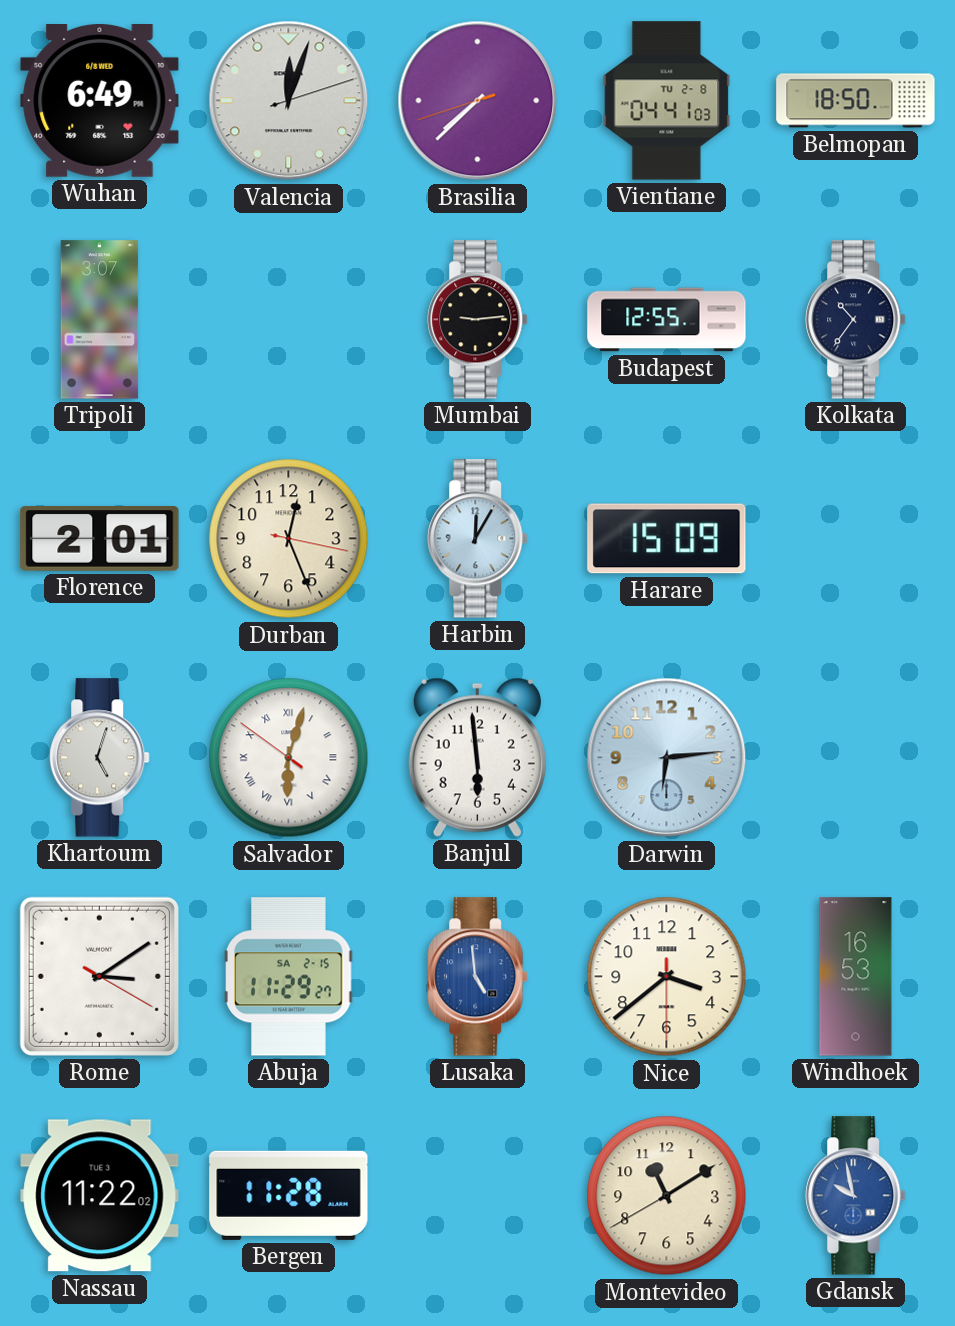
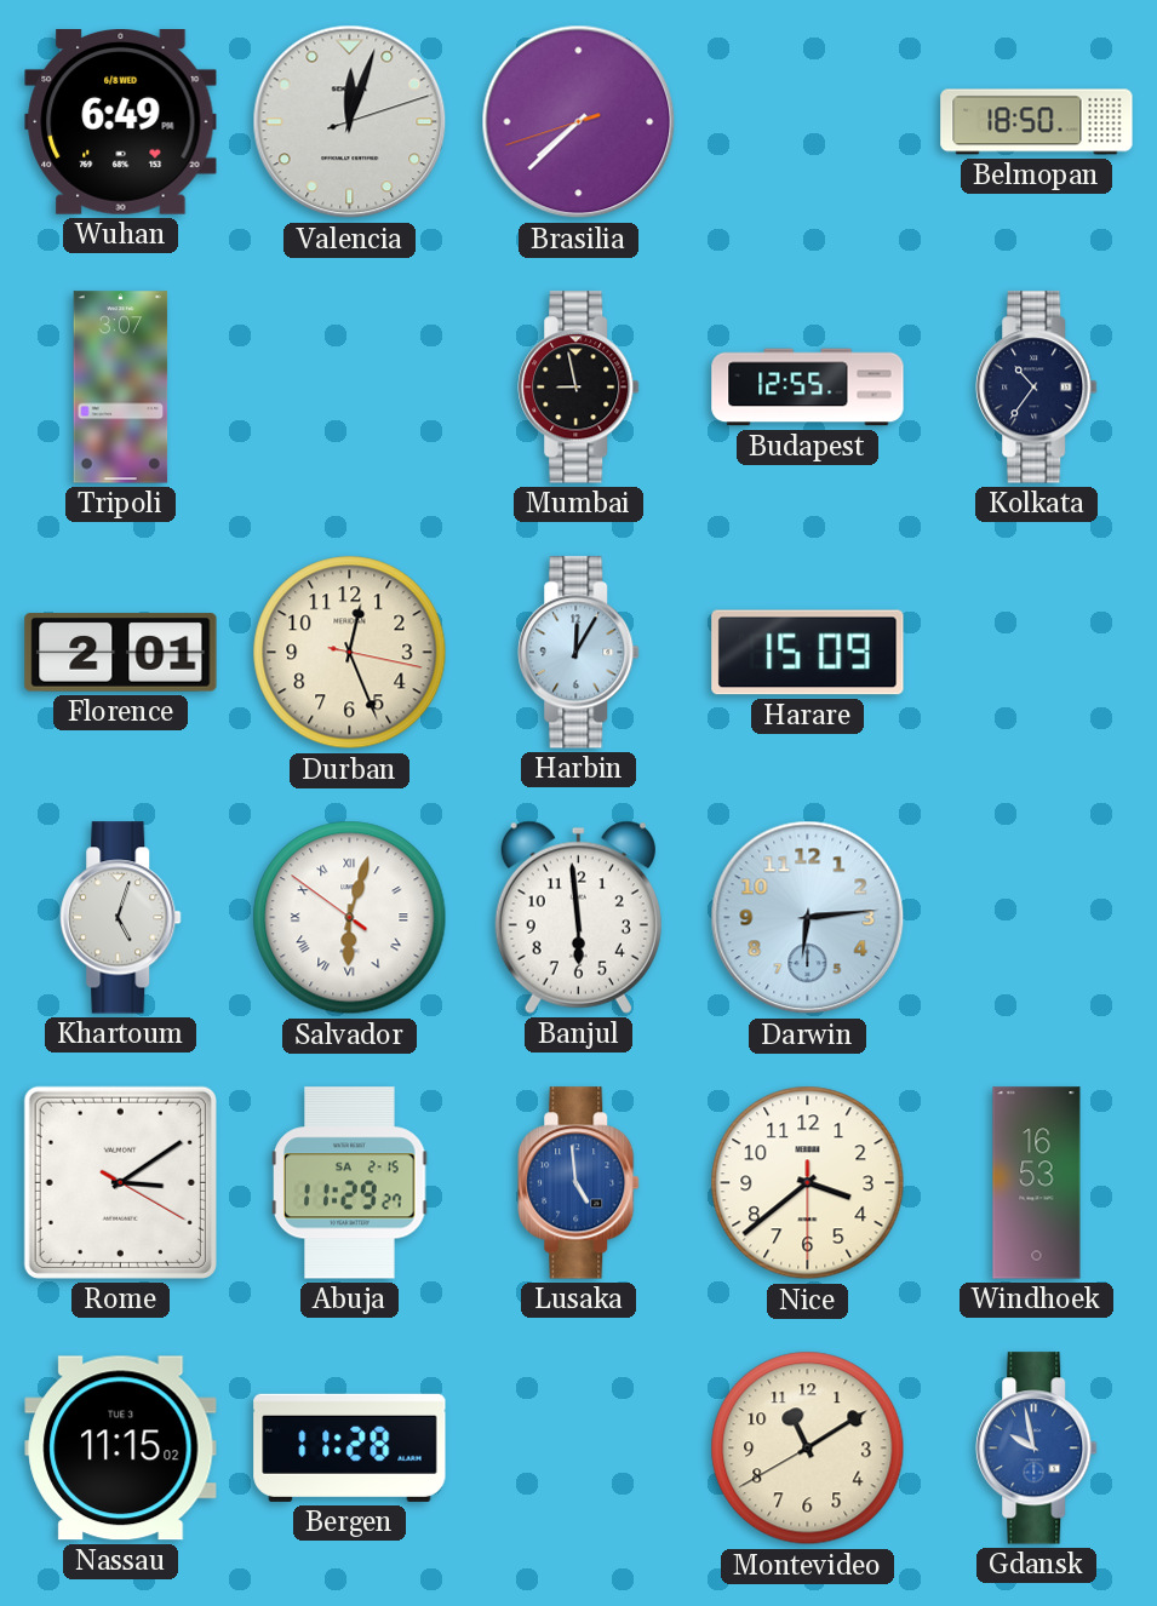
Vientiane: 04:41 -> none (667, 101)
Mumbai: 9:14 -> 8:58 (579, 388)
Nassau: 11:22 -> 11:15 (121, 1449)
